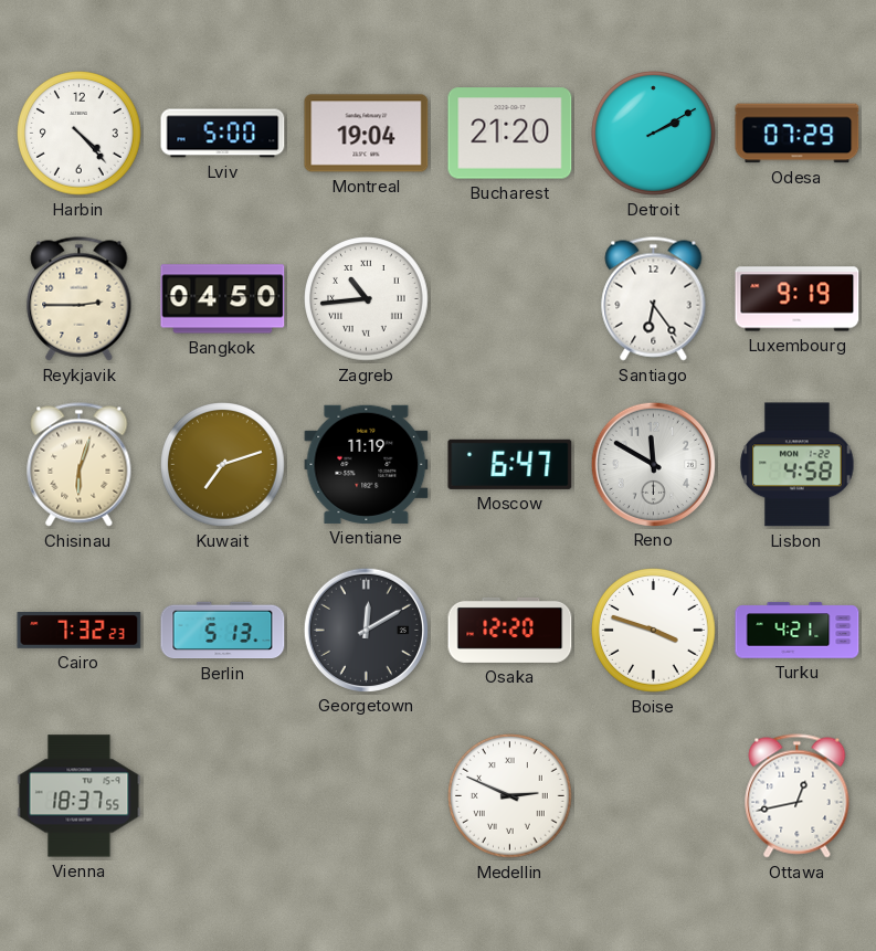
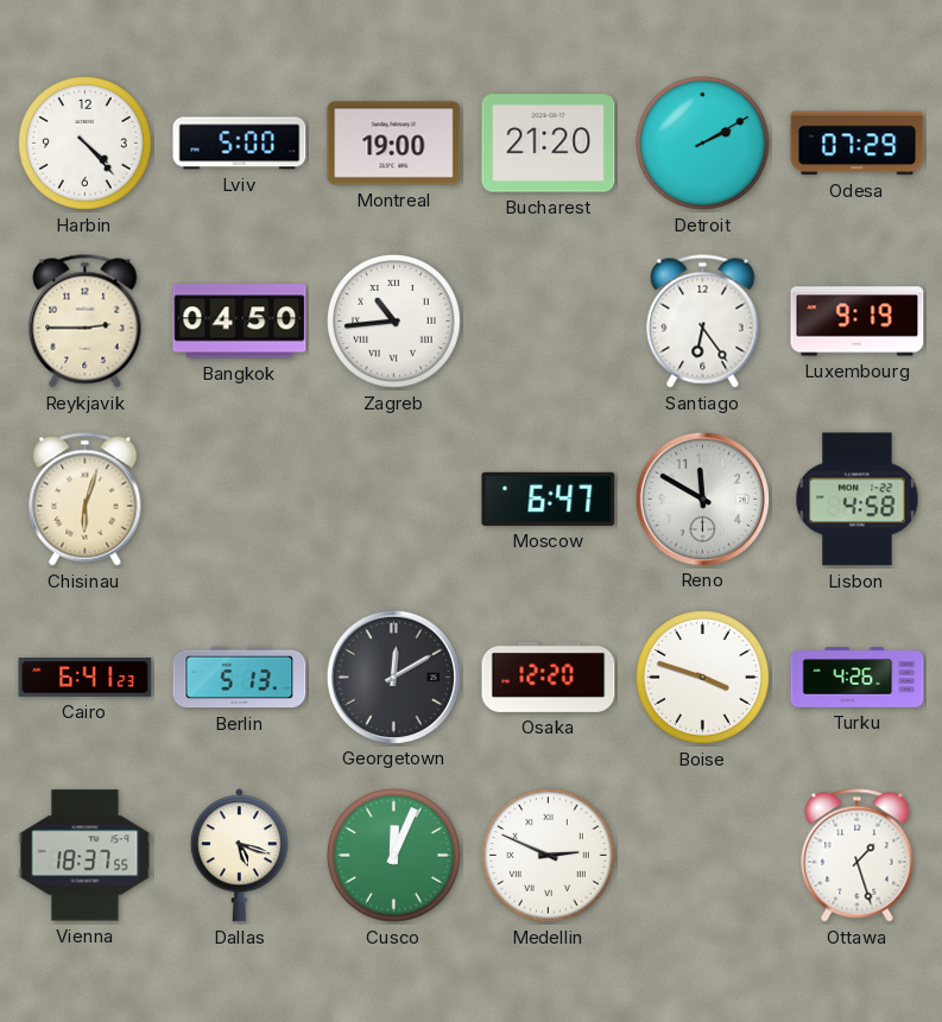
Montreal: 19:04 -> 19:00 (394, 144)
Kuwait: 7:12 -> none (223, 465)
Vientiane: 11:19 -> none (367, 464)
Cairo: 7:32 -> 6:41 (86, 678)
Turku: 4:21 -> 4:26 (858, 678)
Dallas: none -> 5:18 (239, 856)
Cusco: none -> 12:04 (394, 856)
Ottawa: 12:43 -> 1:27 (858, 856)
